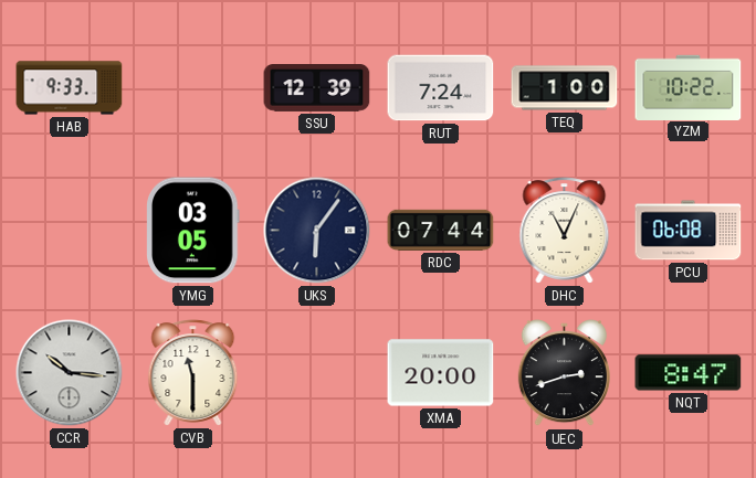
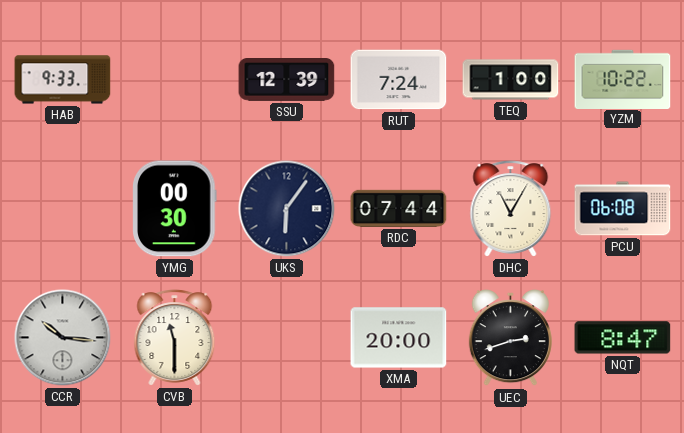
YMG: 03:05 -> 00:30 (175, 209)
DHC: 11:04 -> 11:05 (511, 209)
